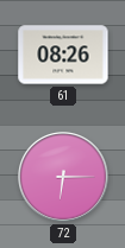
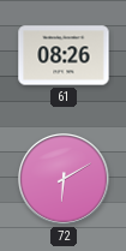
72: 6:15 -> 6:10 (65, 180)
